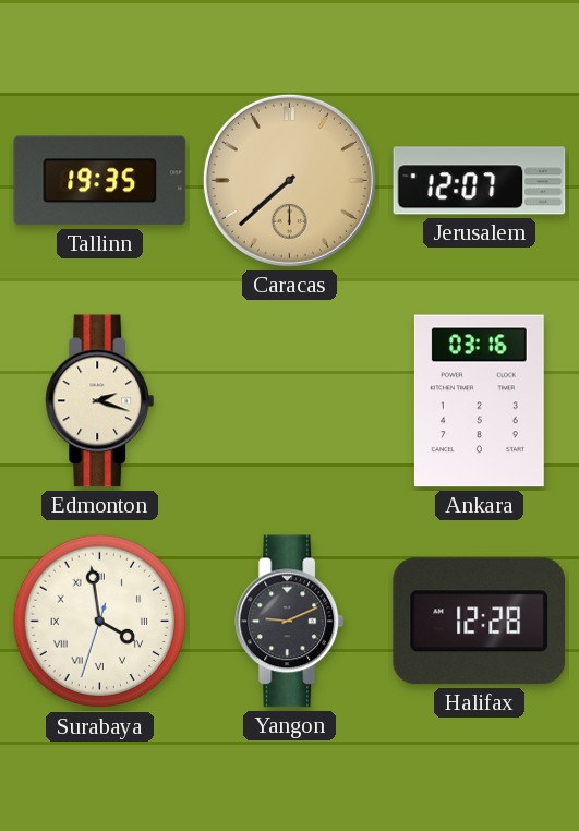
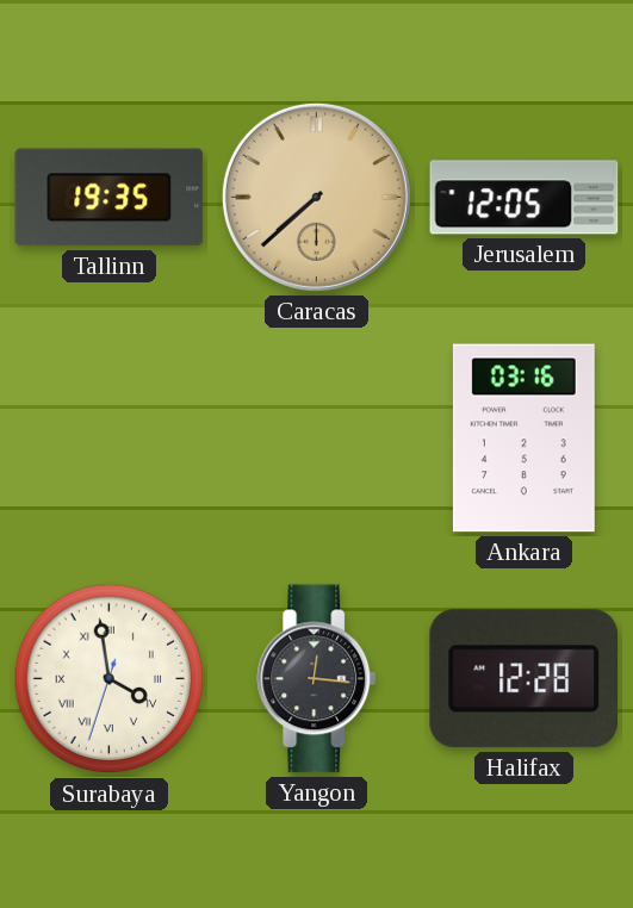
Jerusalem: 12:07 -> 12:05 (525, 198)
Edmonton: 2:18 -> none (100, 401)
Yangon: 9:11 -> 12:16 (317, 679)
